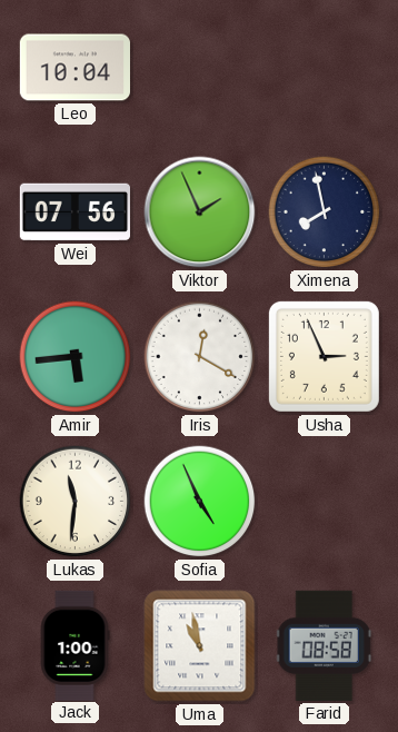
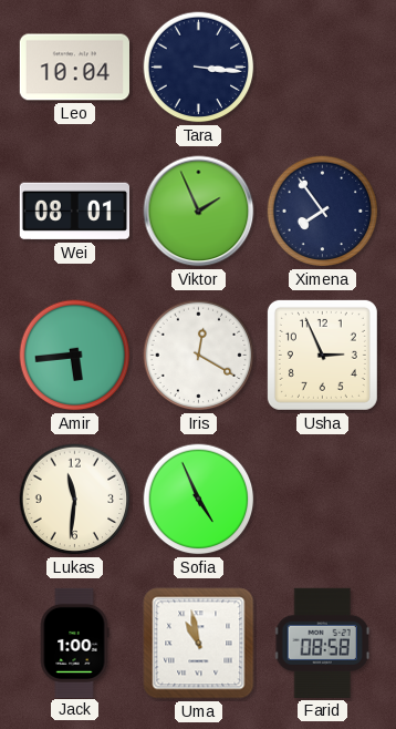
Tara: none -> 3:16 (199, 68)
Wei: 07:56 -> 08:01 (74, 212)
Ximena: 7:58 -> 7:54 (323, 212)
